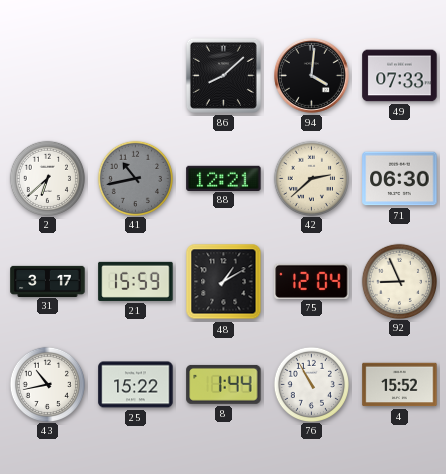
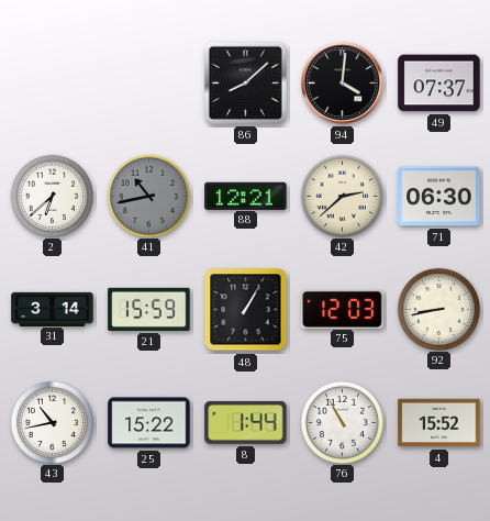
49: 07:33 -> 07:37 (439, 84)
31: 3:17 -> 3:14 (53, 309)
48: 1:10 -> 1:05 (246, 310)
75: 12:04 -> 12:03 (343, 309)
92: 8:56 -> 8:43 (438, 309)
